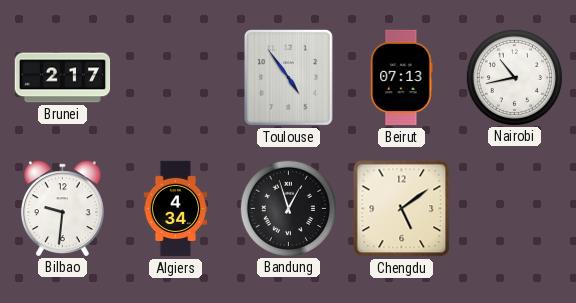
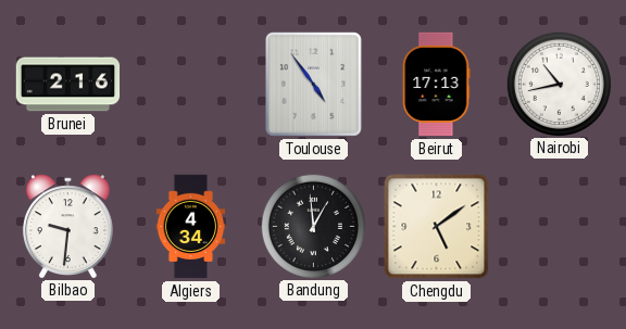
Brunei: 2:17 -> 2:16 (68, 85)
Beirut: 07:13 -> 17:13 (436, 85)
Bandung: 12:57 -> 12:59 (313, 226)
